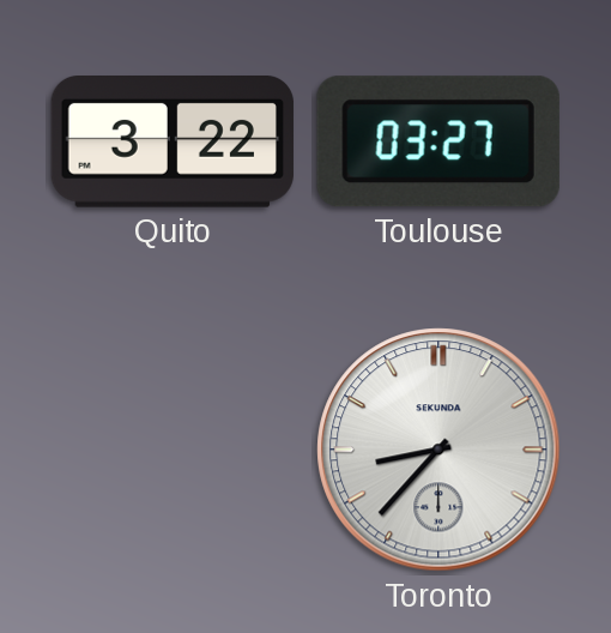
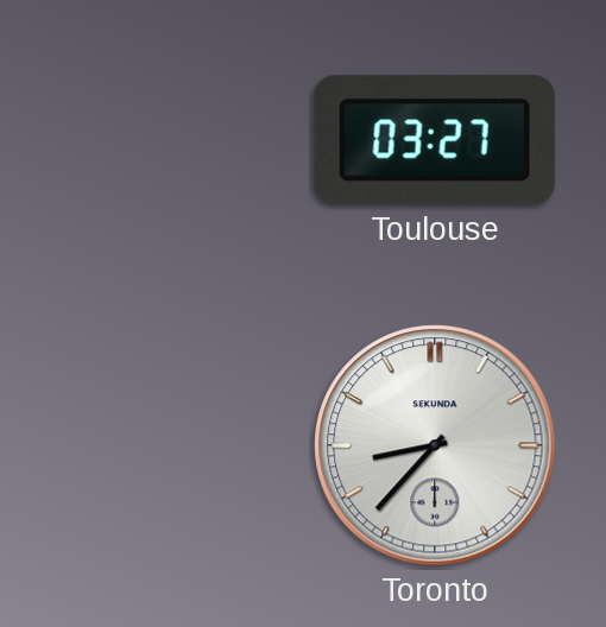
Quito: 3:22 -> none (173, 143)
